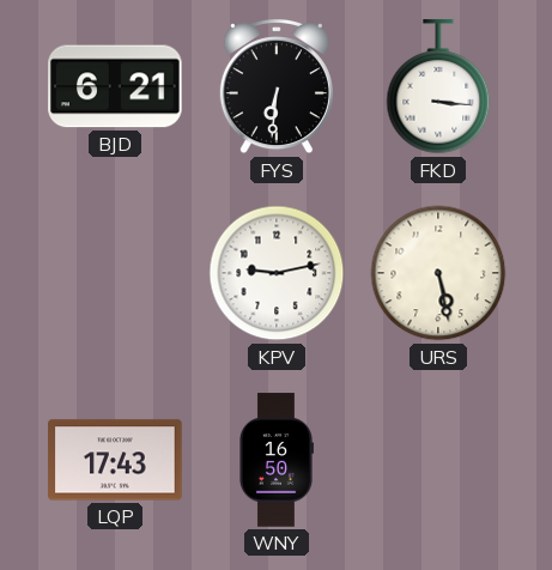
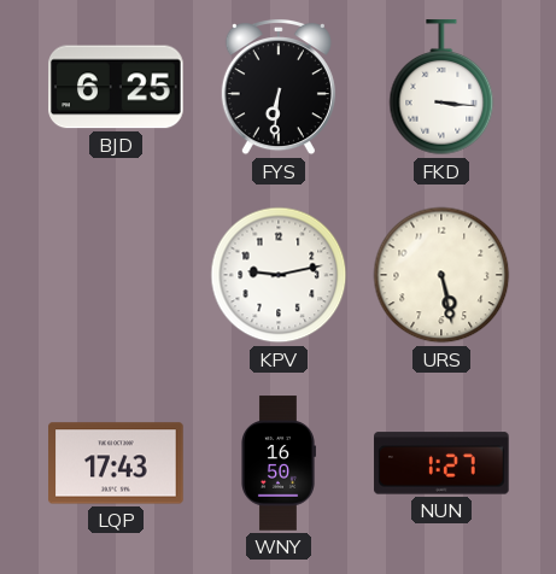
BJD: 6:21 -> 6:25 (116, 87)
NUN: none -> 1:27 (441, 463)
